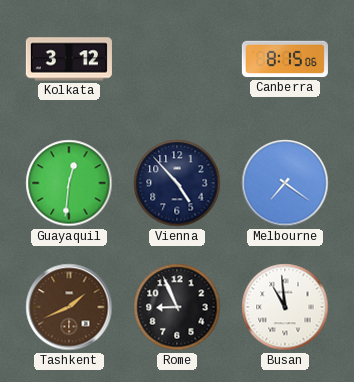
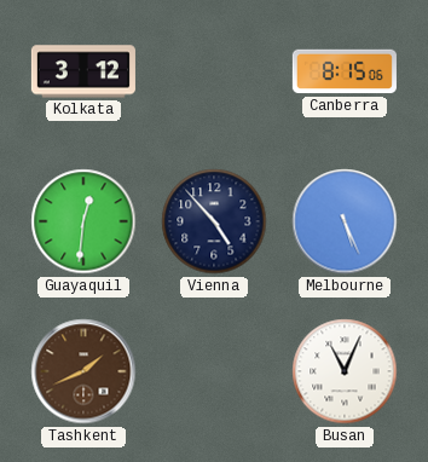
Melbourne: 7:21 -> 5:26 (345, 221)
Rome: 8:56 -> none (177, 307)
Busan: 10:59 -> 11:04 (345, 371)
